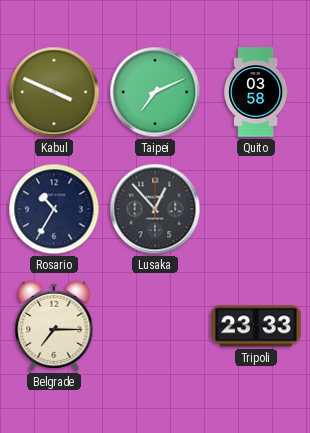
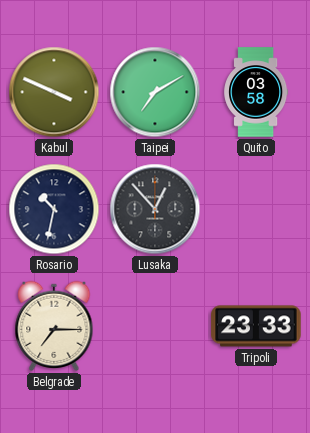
Taipei: 7:11 -> 7:10 (155, 92)
Rosario: 10:35 -> 10:32 (54, 209)
